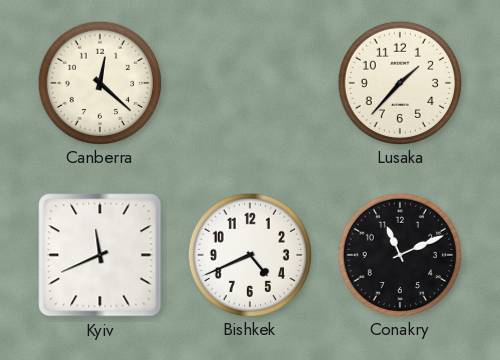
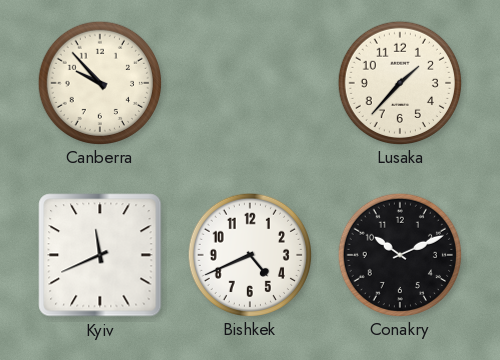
Canberra: 12:22 -> 9:53 (99, 82)
Conakry: 11:11 -> 10:11 (399, 254)
